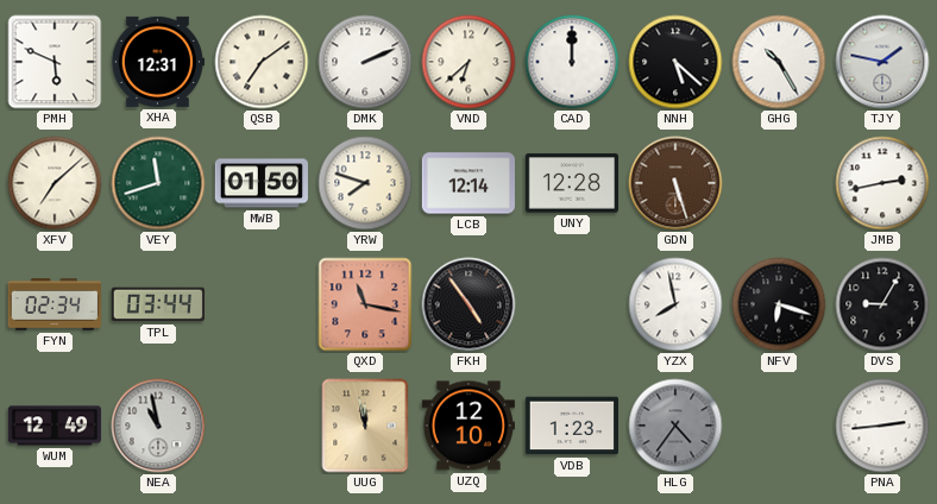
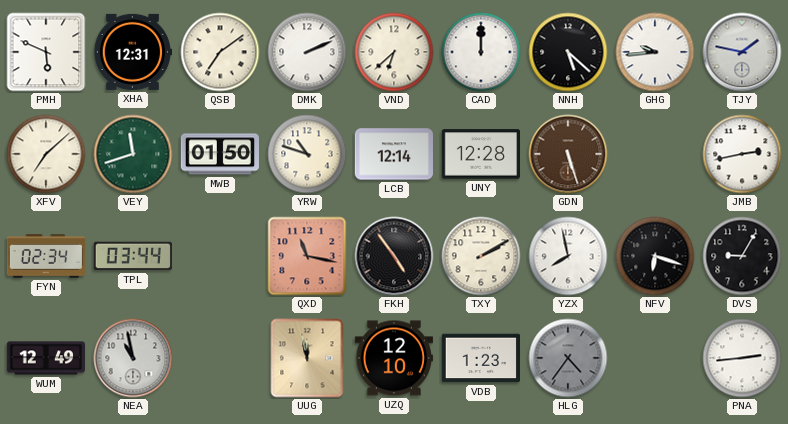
GHG: 10:25 -> 9:44 (655, 52)
YRW: 7:48 -> 10:48 (307, 154)
TXY: none -> 2:10 (481, 256)
